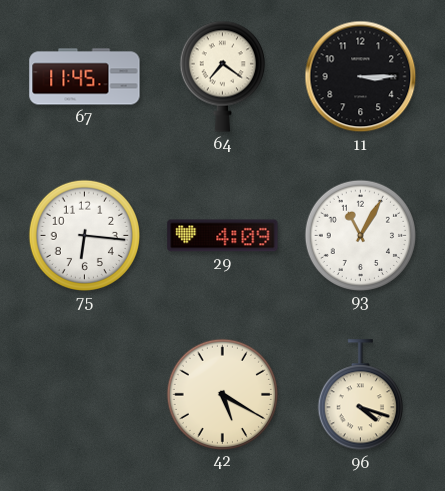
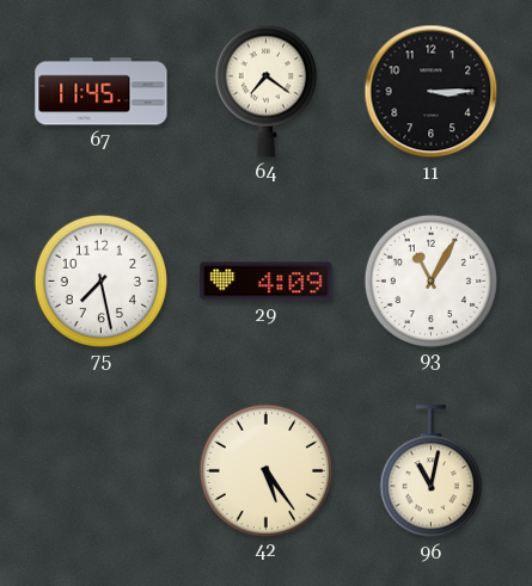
75: 6:16 -> 7:28 (100, 280)
42: 5:20 -> 5:24 (265, 470)
96: 4:18 -> 11:02 (430, 471)
